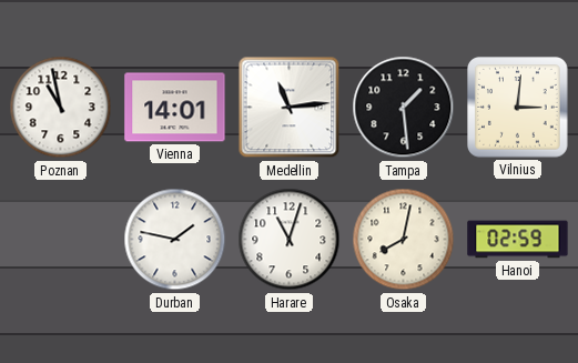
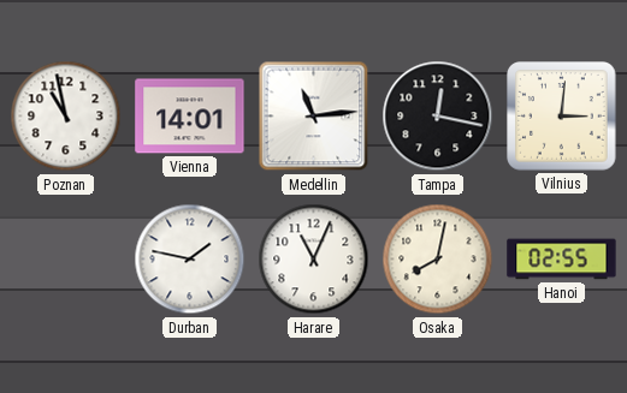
Tampa: 1:29 -> 12:17 (438, 117)
Harare: 11:03 -> 11:04 (314, 260)
Hanoi: 02:59 -> 02:55 (562, 260)
